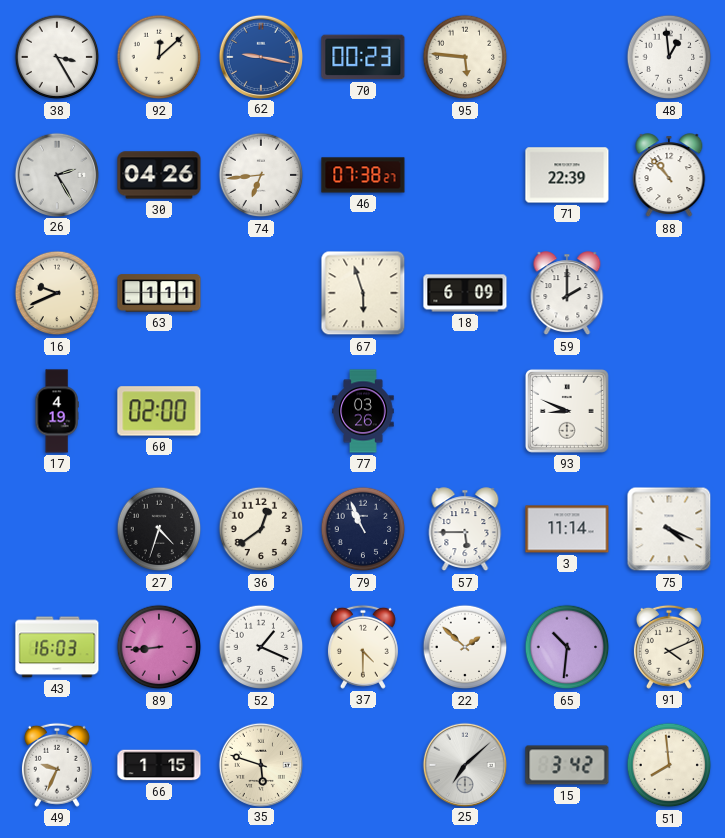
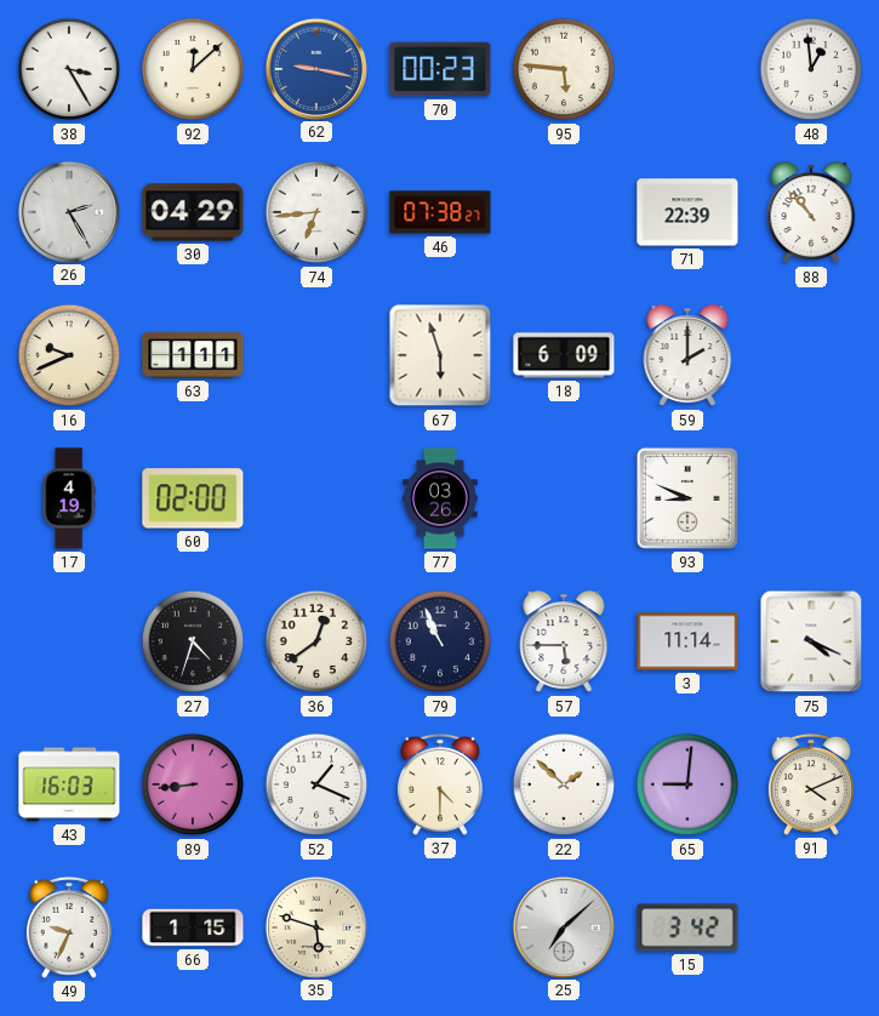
30: 04:26 -> 04:29 (193, 212)
65: 10:31 -> 9:01 (687, 784)
51: 7:59 -> none (669, 765)
